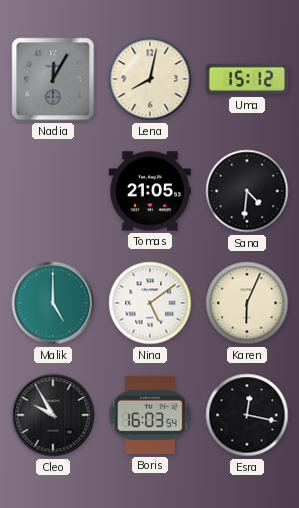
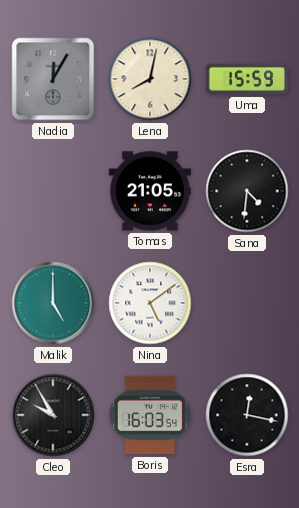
Uma: 15:12 -> 15:59 (246, 79)
Karen: 6:04 -> none (247, 303)
